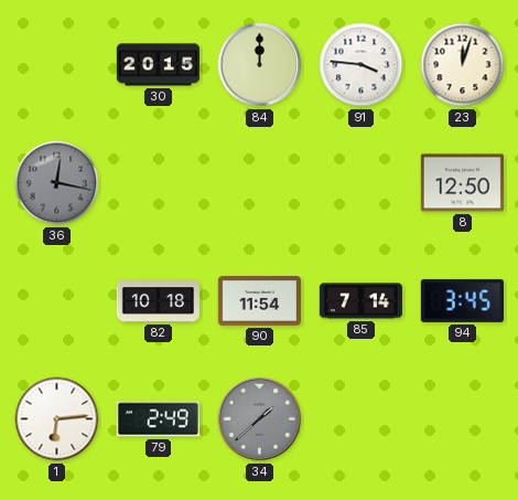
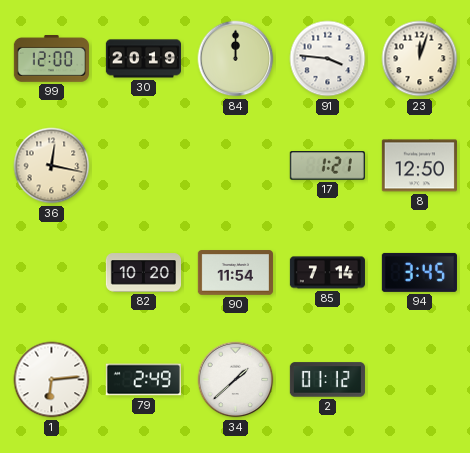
99: none -> 12:00 (51, 59)
30: 20:15 -> 20:19 (143, 59)
36 dial: grey -> cream (52, 166)
17: none -> 1:21 (327, 166)
82: 10:18 -> 10:20 (143, 273)
34 dial: grey -> white (236, 380)
2: none -> 01:12 (327, 380)
